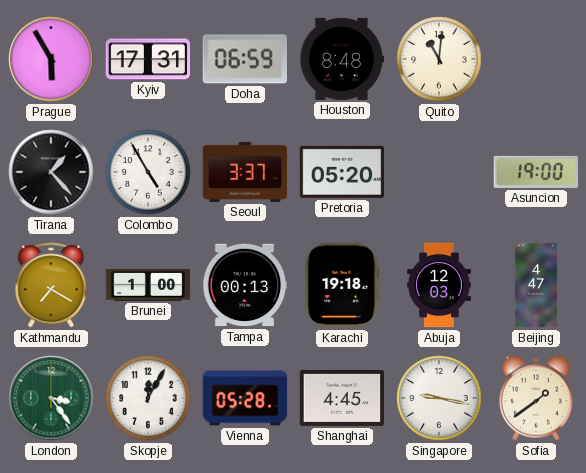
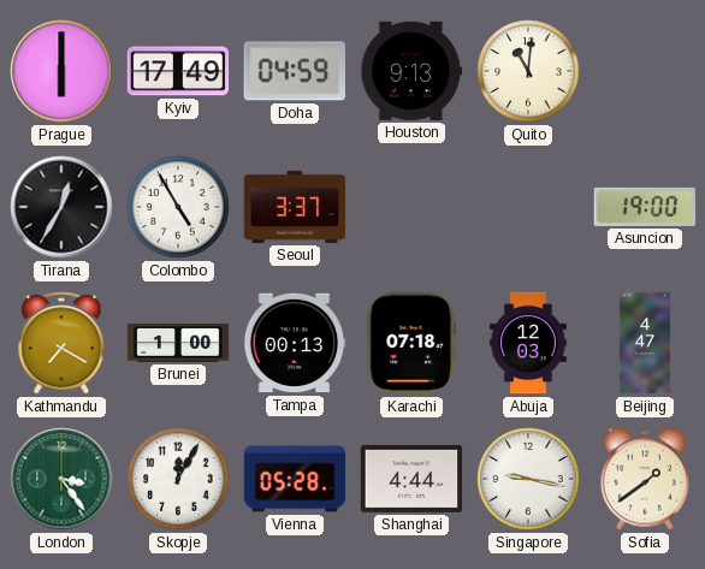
Prague: 5:55 -> 6:00 (61, 71)
Kyiv: 17:31 -> 17:49 (178, 71)
Doha: 06:59 -> 04:59 (294, 71)
Houston: 8:48 -> 9:13 (411, 71)
Tirana: 1:23 -> 12:35 (61, 207)
Pretoria: 05:20 -> none (342, 172)
Karachi: 19:18 -> 07:18 (411, 343)
Shanghai: 4:45 -> 4:44 (411, 479)
